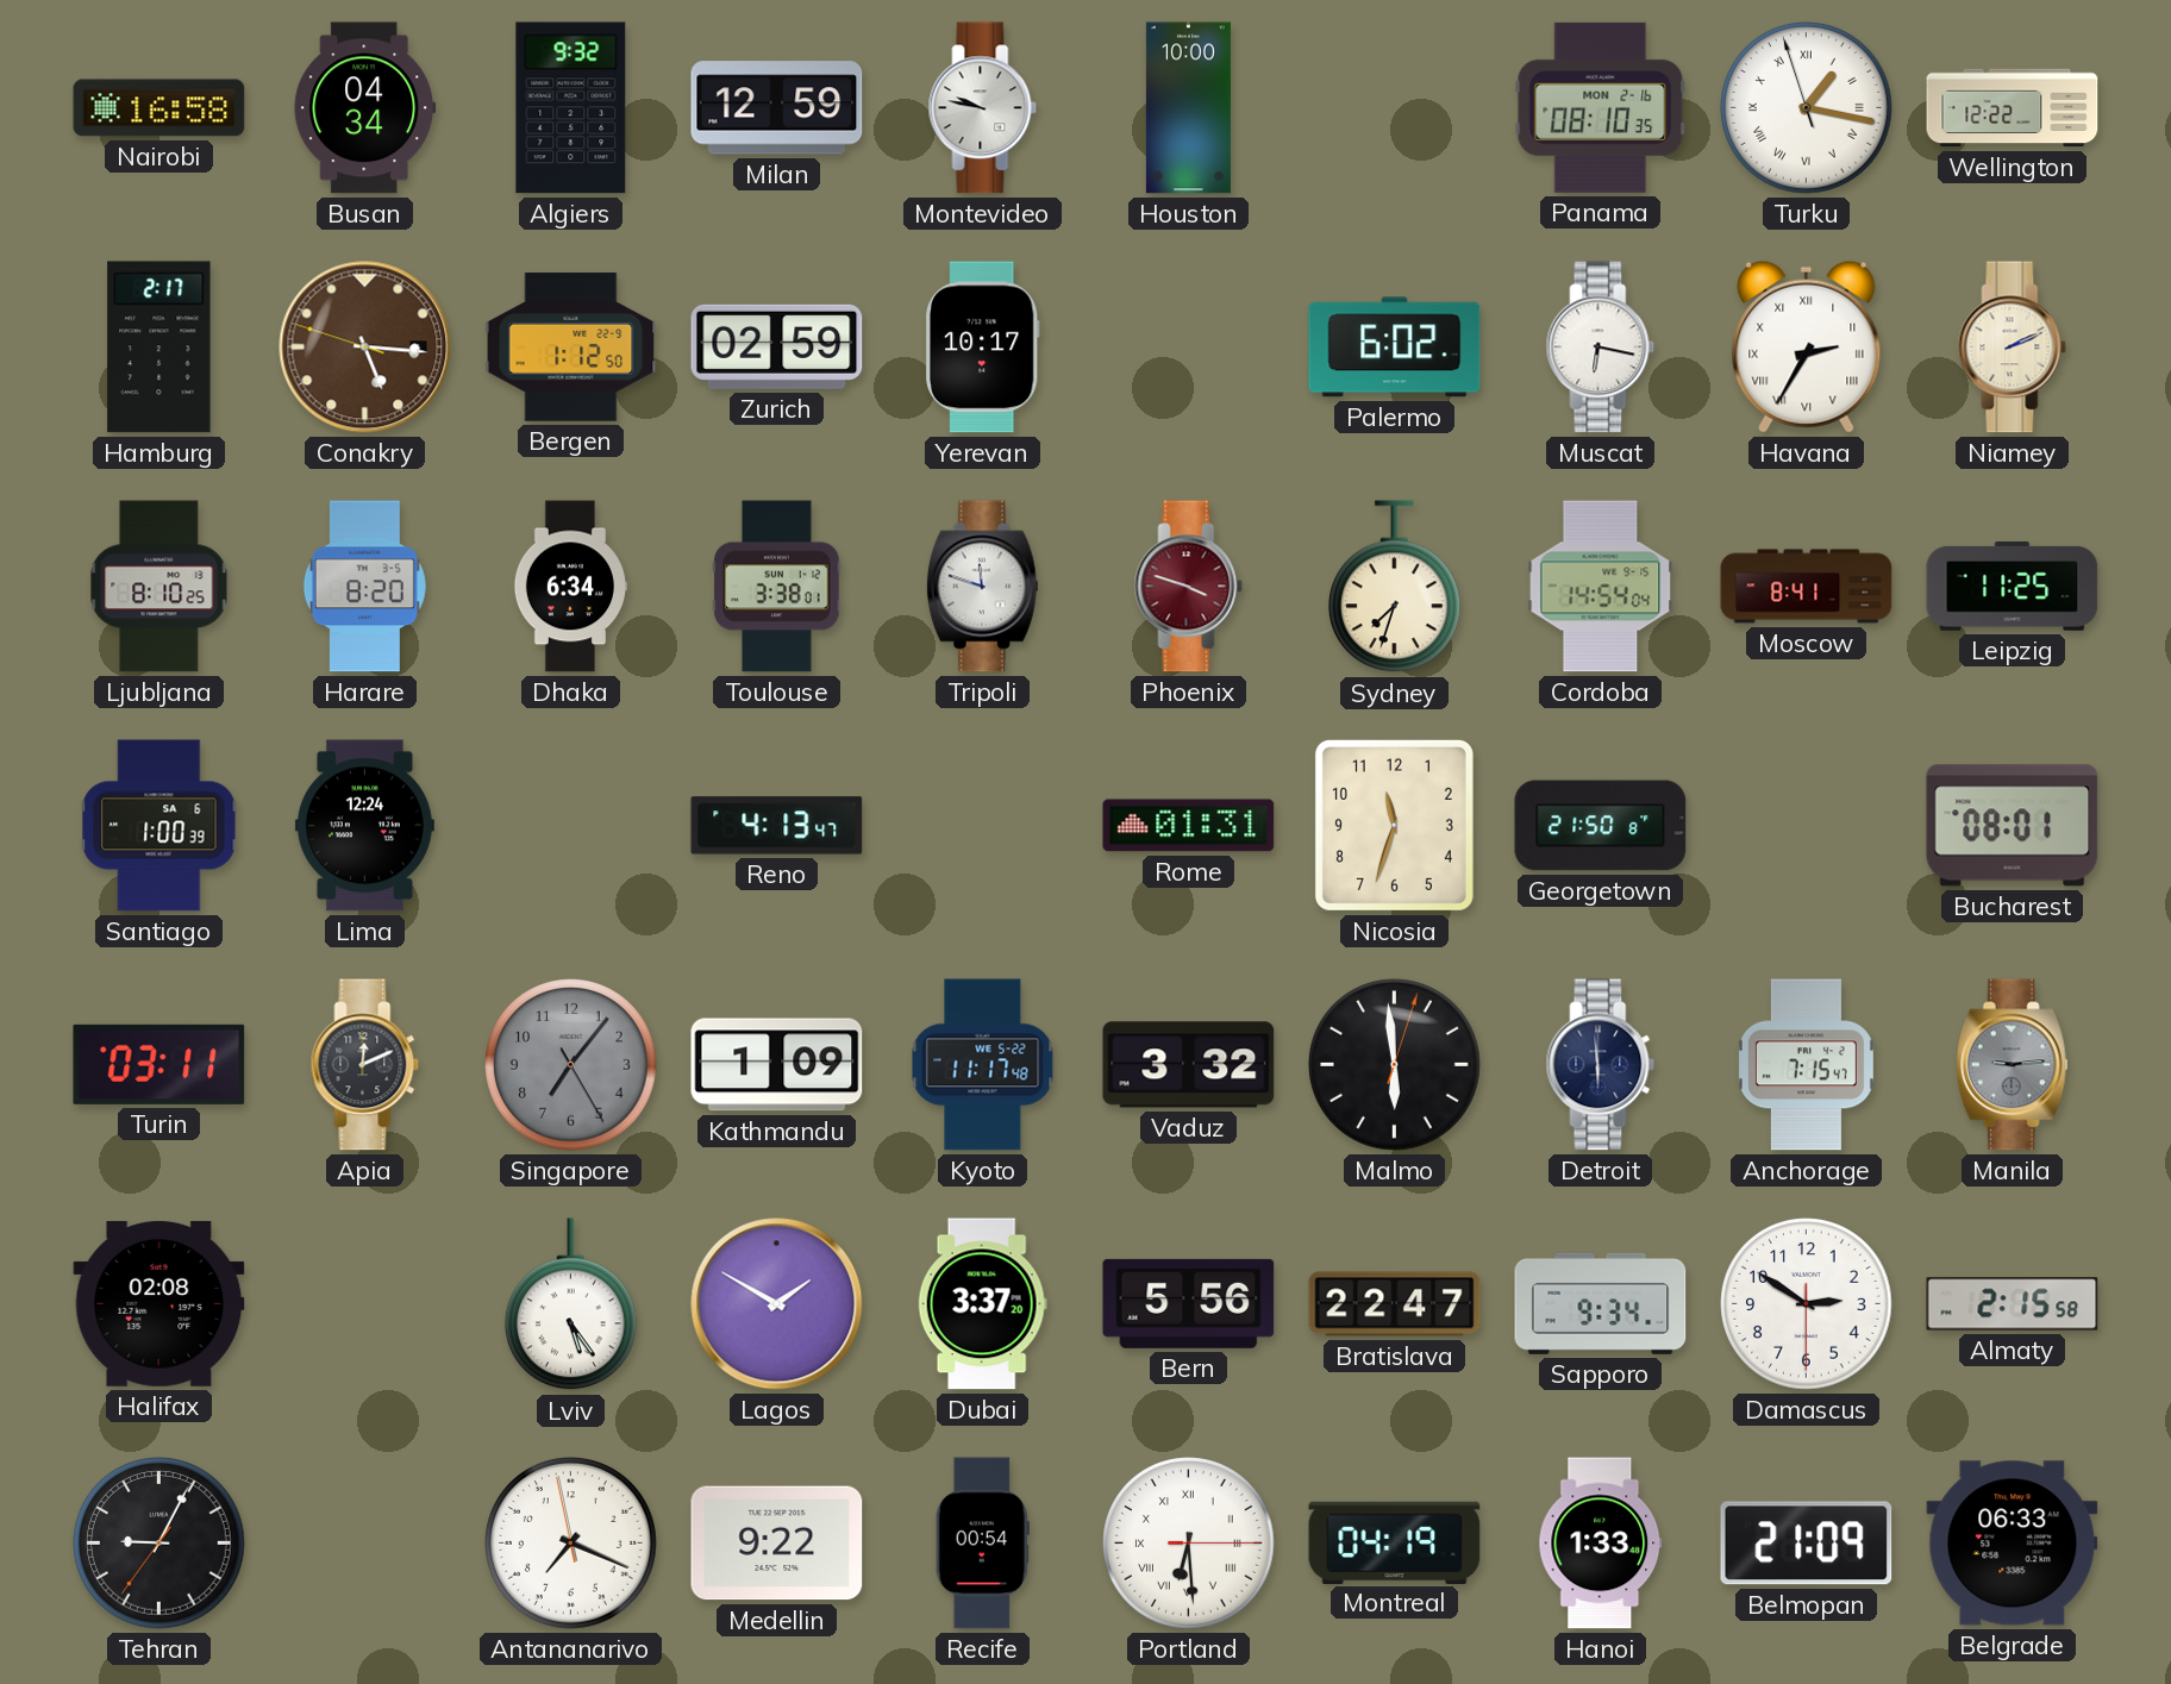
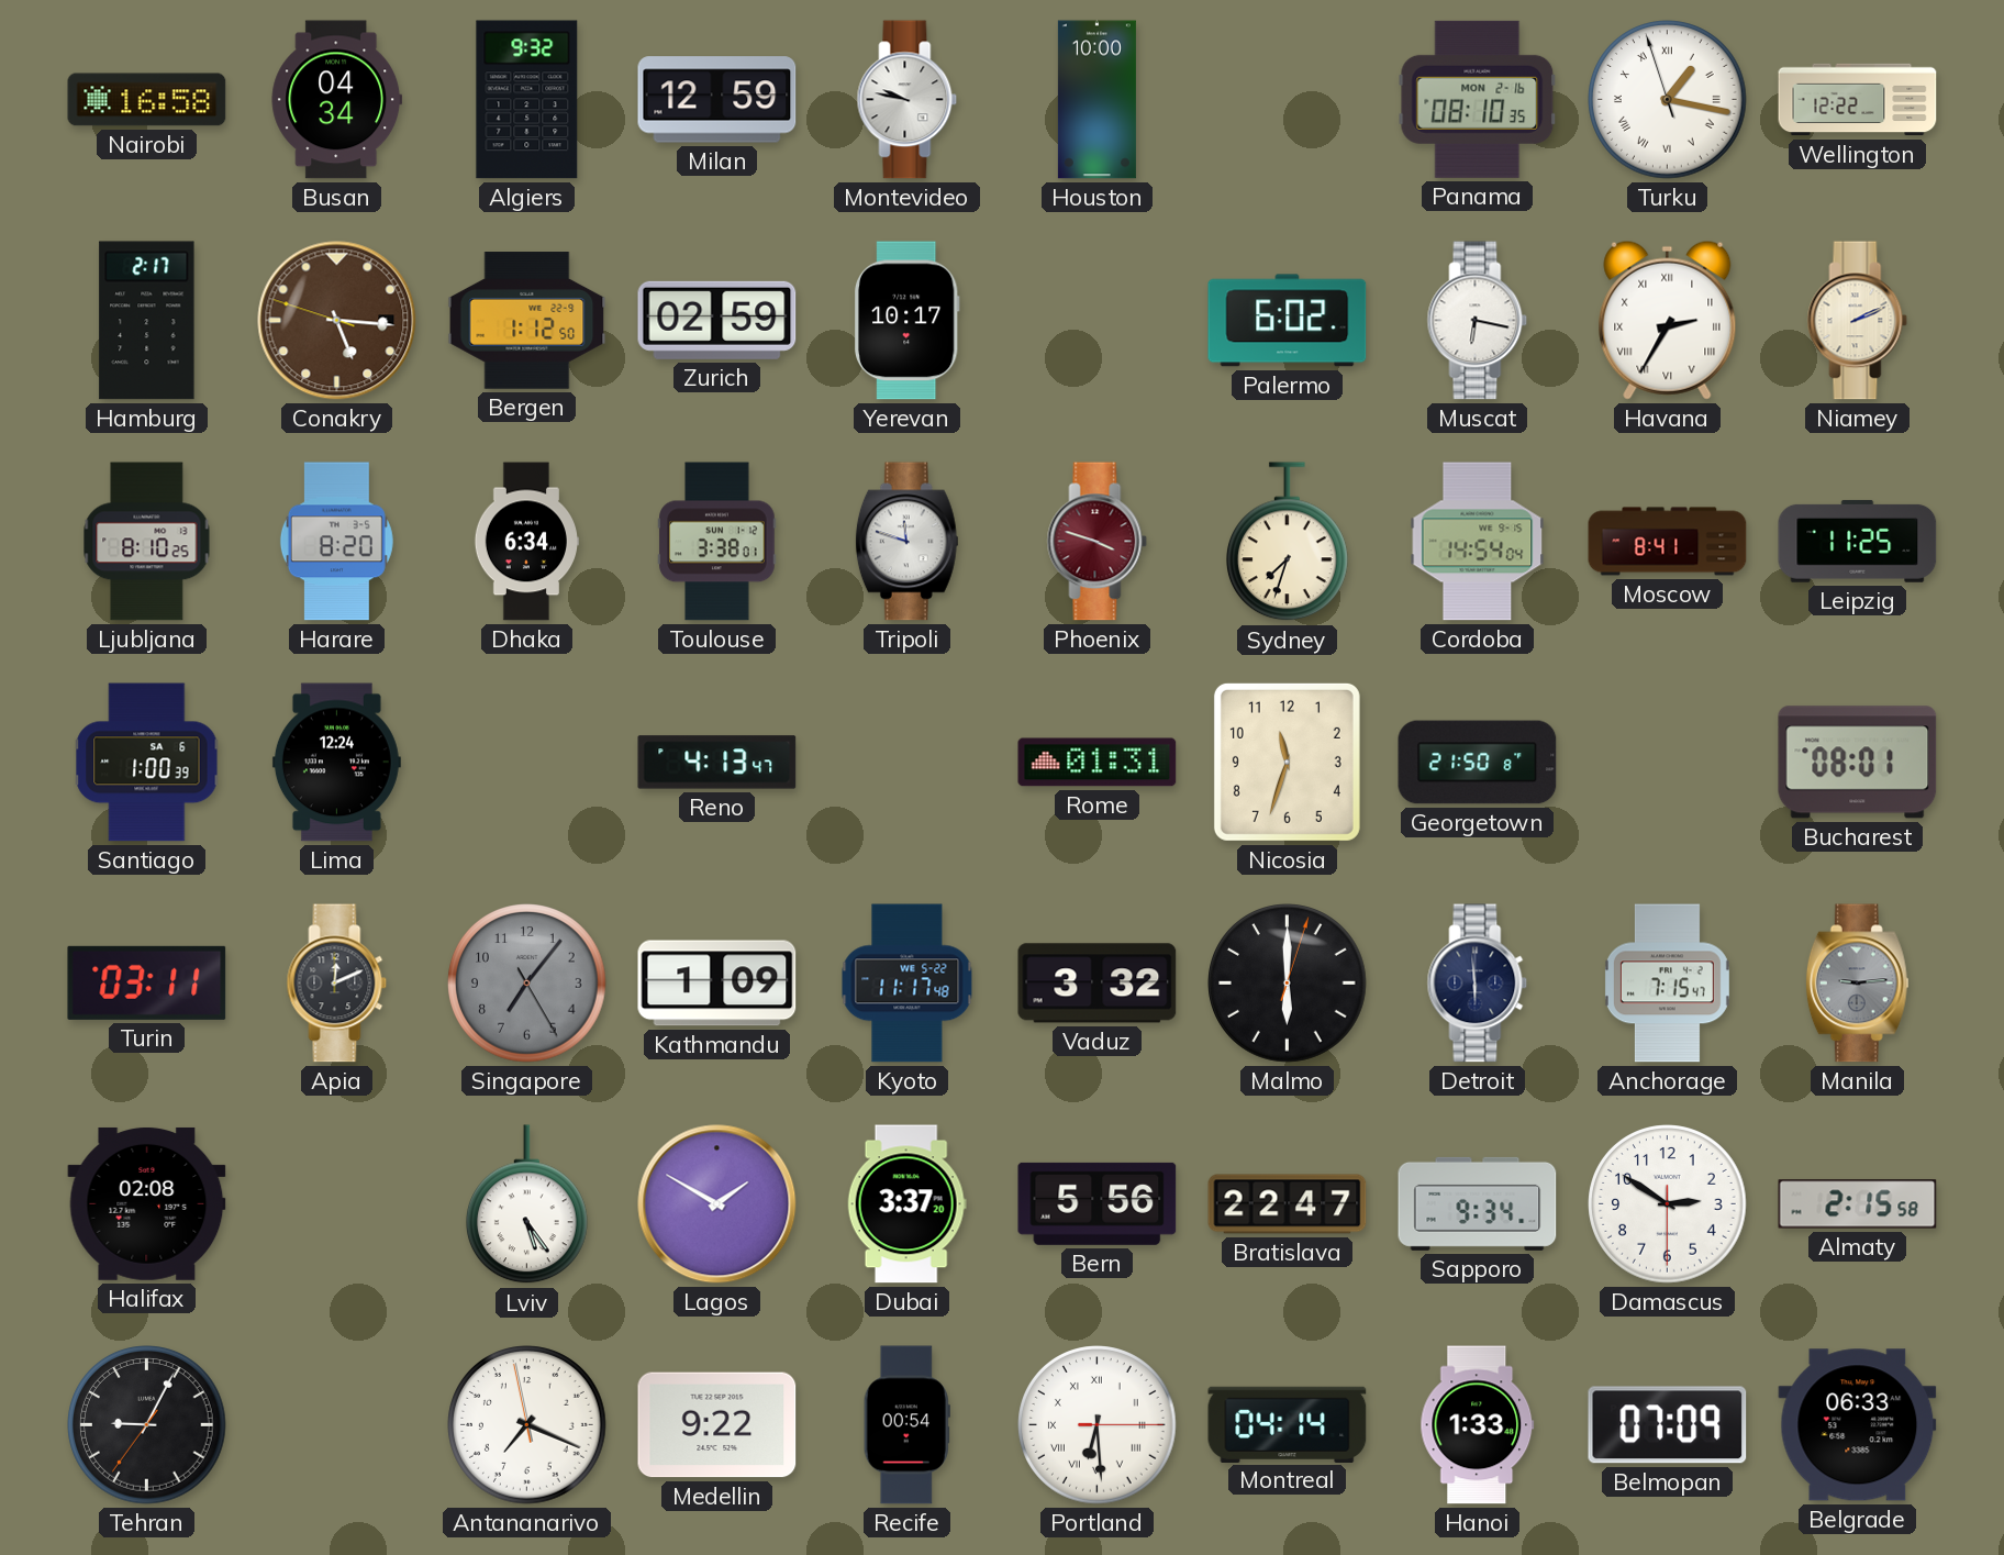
Malmo: 5:59 -> 6:00 (1288, 984)
Montreal: 04:19 -> 04:14 (1288, 1424)
Belmopan: 21:09 -> 07:09 (1668, 1425)
